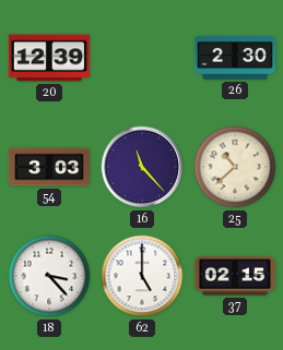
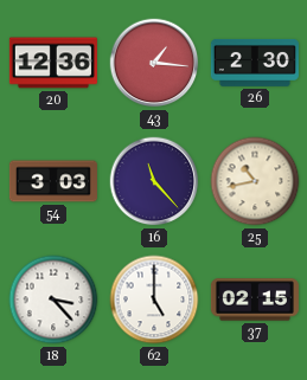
20: 12:39 -> 12:36 (53, 63)
43: none -> 1:16 (154, 63)
25: 10:38 -> 10:43 (255, 181)
